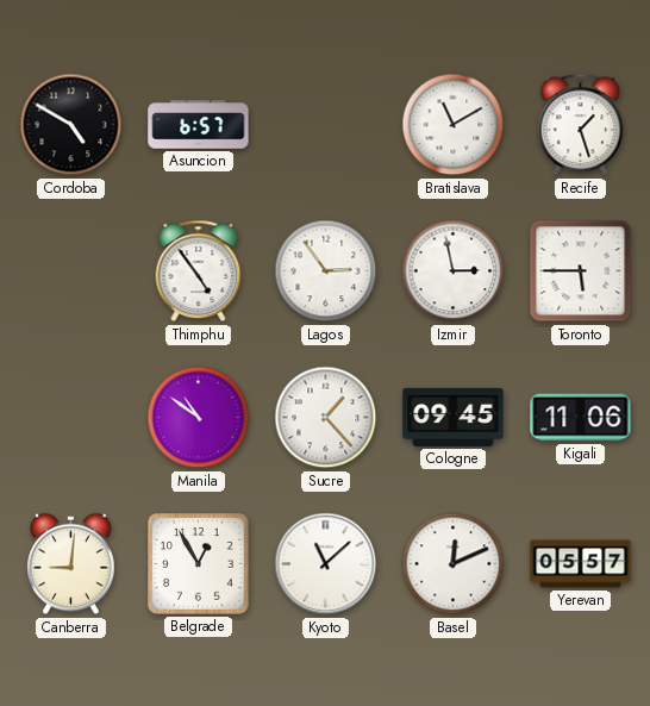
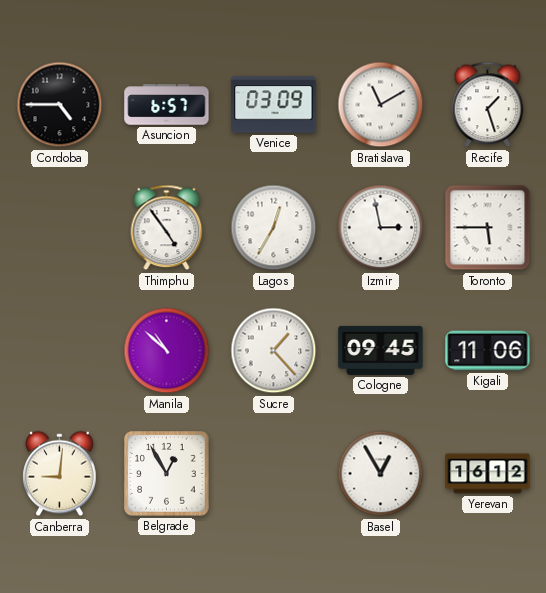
Cordoba: 4:50 -> 4:45 (60, 105)
Venice: none -> 03:09 (274, 105)
Lagos: 2:54 -> 12:35 (274, 228)
Manila: 10:51 -> 10:52 (167, 351)
Kyoto: 11:08 -> none (326, 564)
Basel: 12:11 -> 12:55 (381, 474)
Yerevan: 05:57 -> 16:12 (488, 474)
